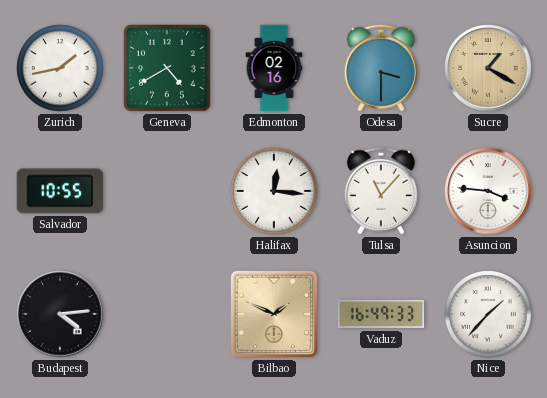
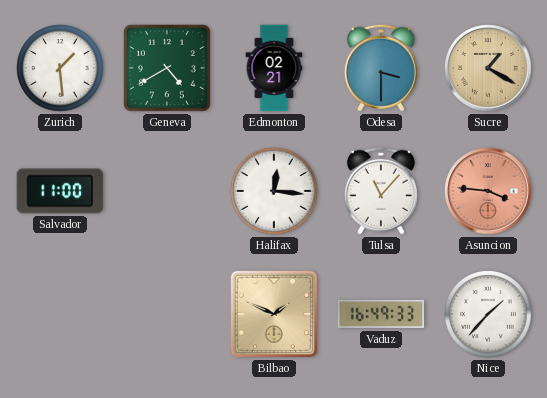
Zurich: 1:43 -> 1:29 (60, 68)
Edmonton: 02:16 -> 02:21 (274, 68)
Salvador: 10:55 -> 11:00 (60, 191)
Asuncion dial: white -> salmon (488, 191)
Budapest: 4:14 -> none (60, 314)
